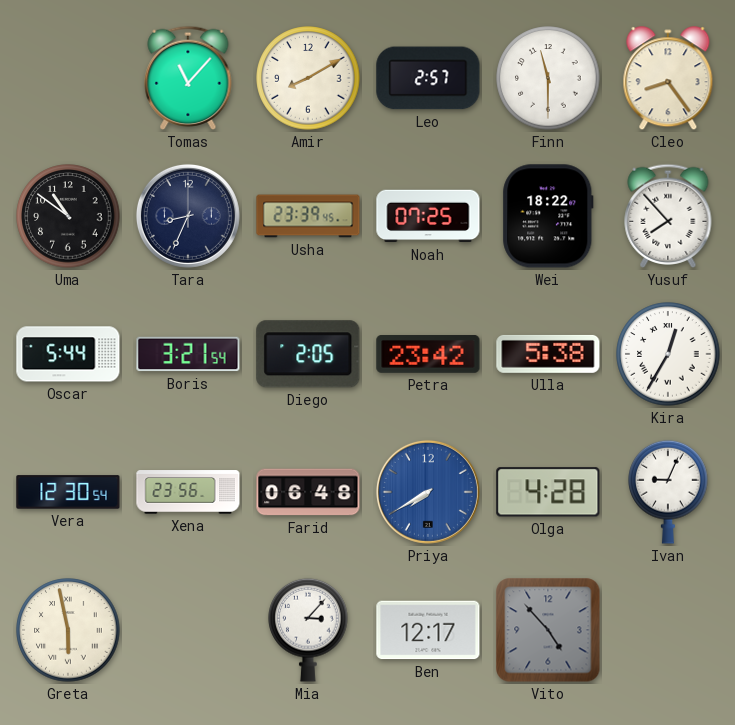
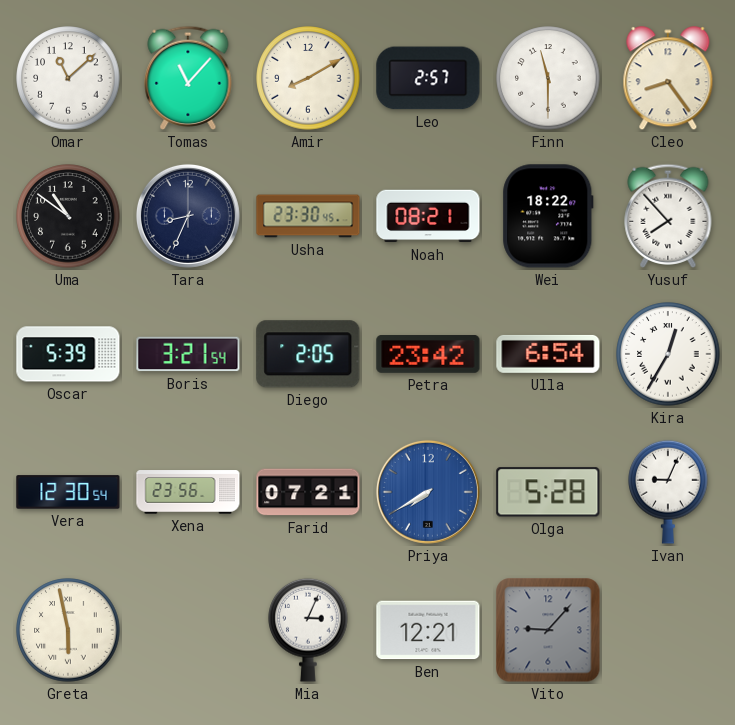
Omar: none -> 11:08 (68, 78)
Usha: 23:39 -> 23:30 (308, 216)
Noah: 07:25 -> 08:21 (428, 216)
Oscar: 5:44 -> 5:39 (68, 354)
Ulla: 5:38 -> 6:54 (548, 354)
Farid: 06:48 -> 07:21 (308, 492)
Olga: 4:28 -> 5:28 (548, 492)
Mia: 3:07 -> 3:04 (308, 630)
Ben: 12:17 -> 12:21 (428, 630)
Vito: 4:53 -> 9:07 (548, 630)
